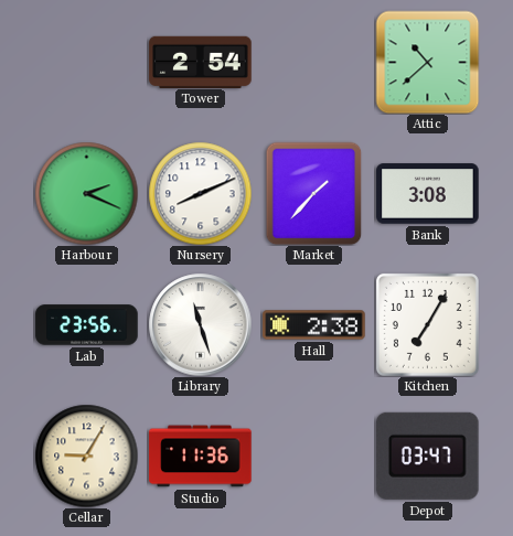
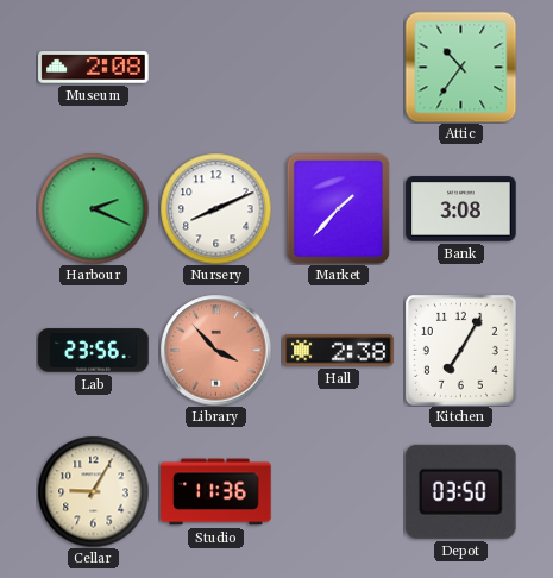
Museum: none -> 2:08 (94, 68)
Tower: 2:54 -> none (201, 62)
Attic: 10:38 -> 10:36 (460, 67)
Library: 11:27 -> 3:53 (215, 350)
Library dial: white -> salmon (215, 350)
Depot: 03:47 -> 03:50 (460, 491)
